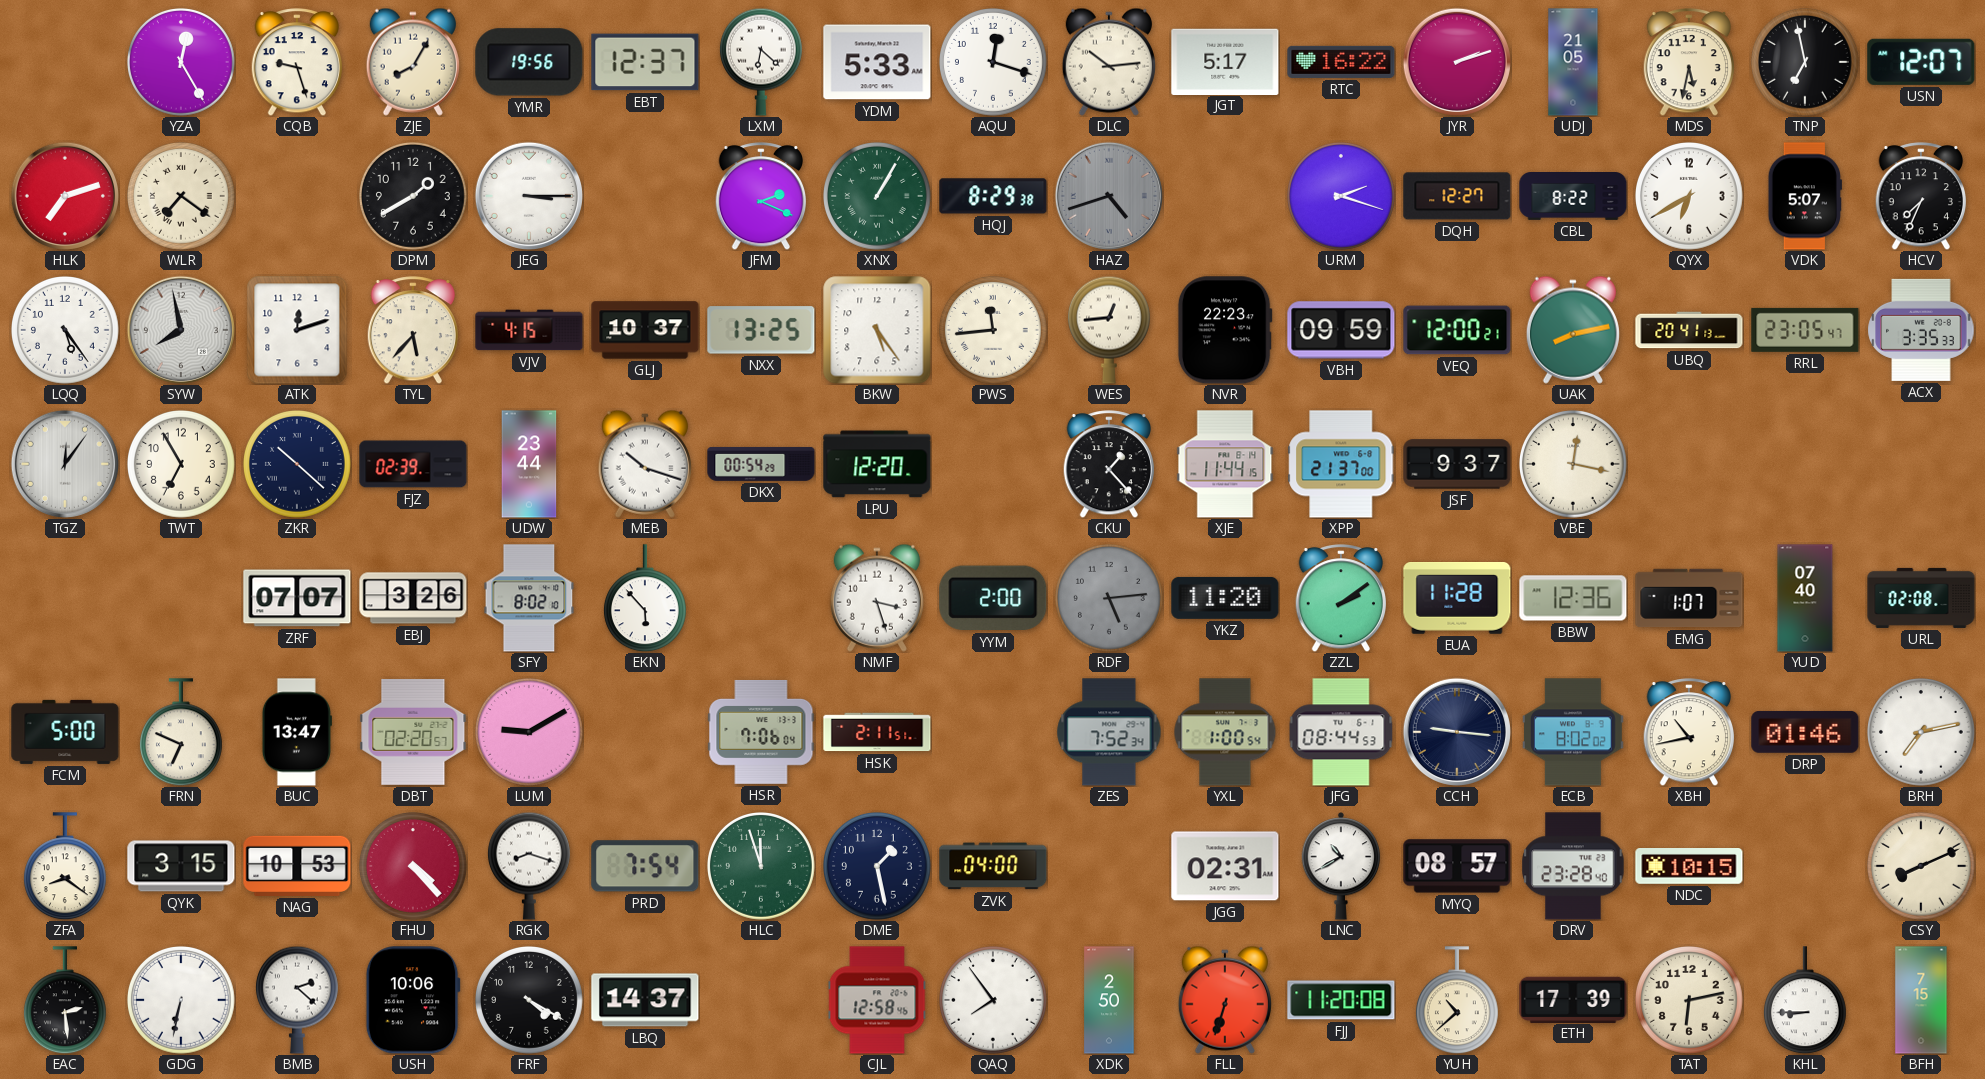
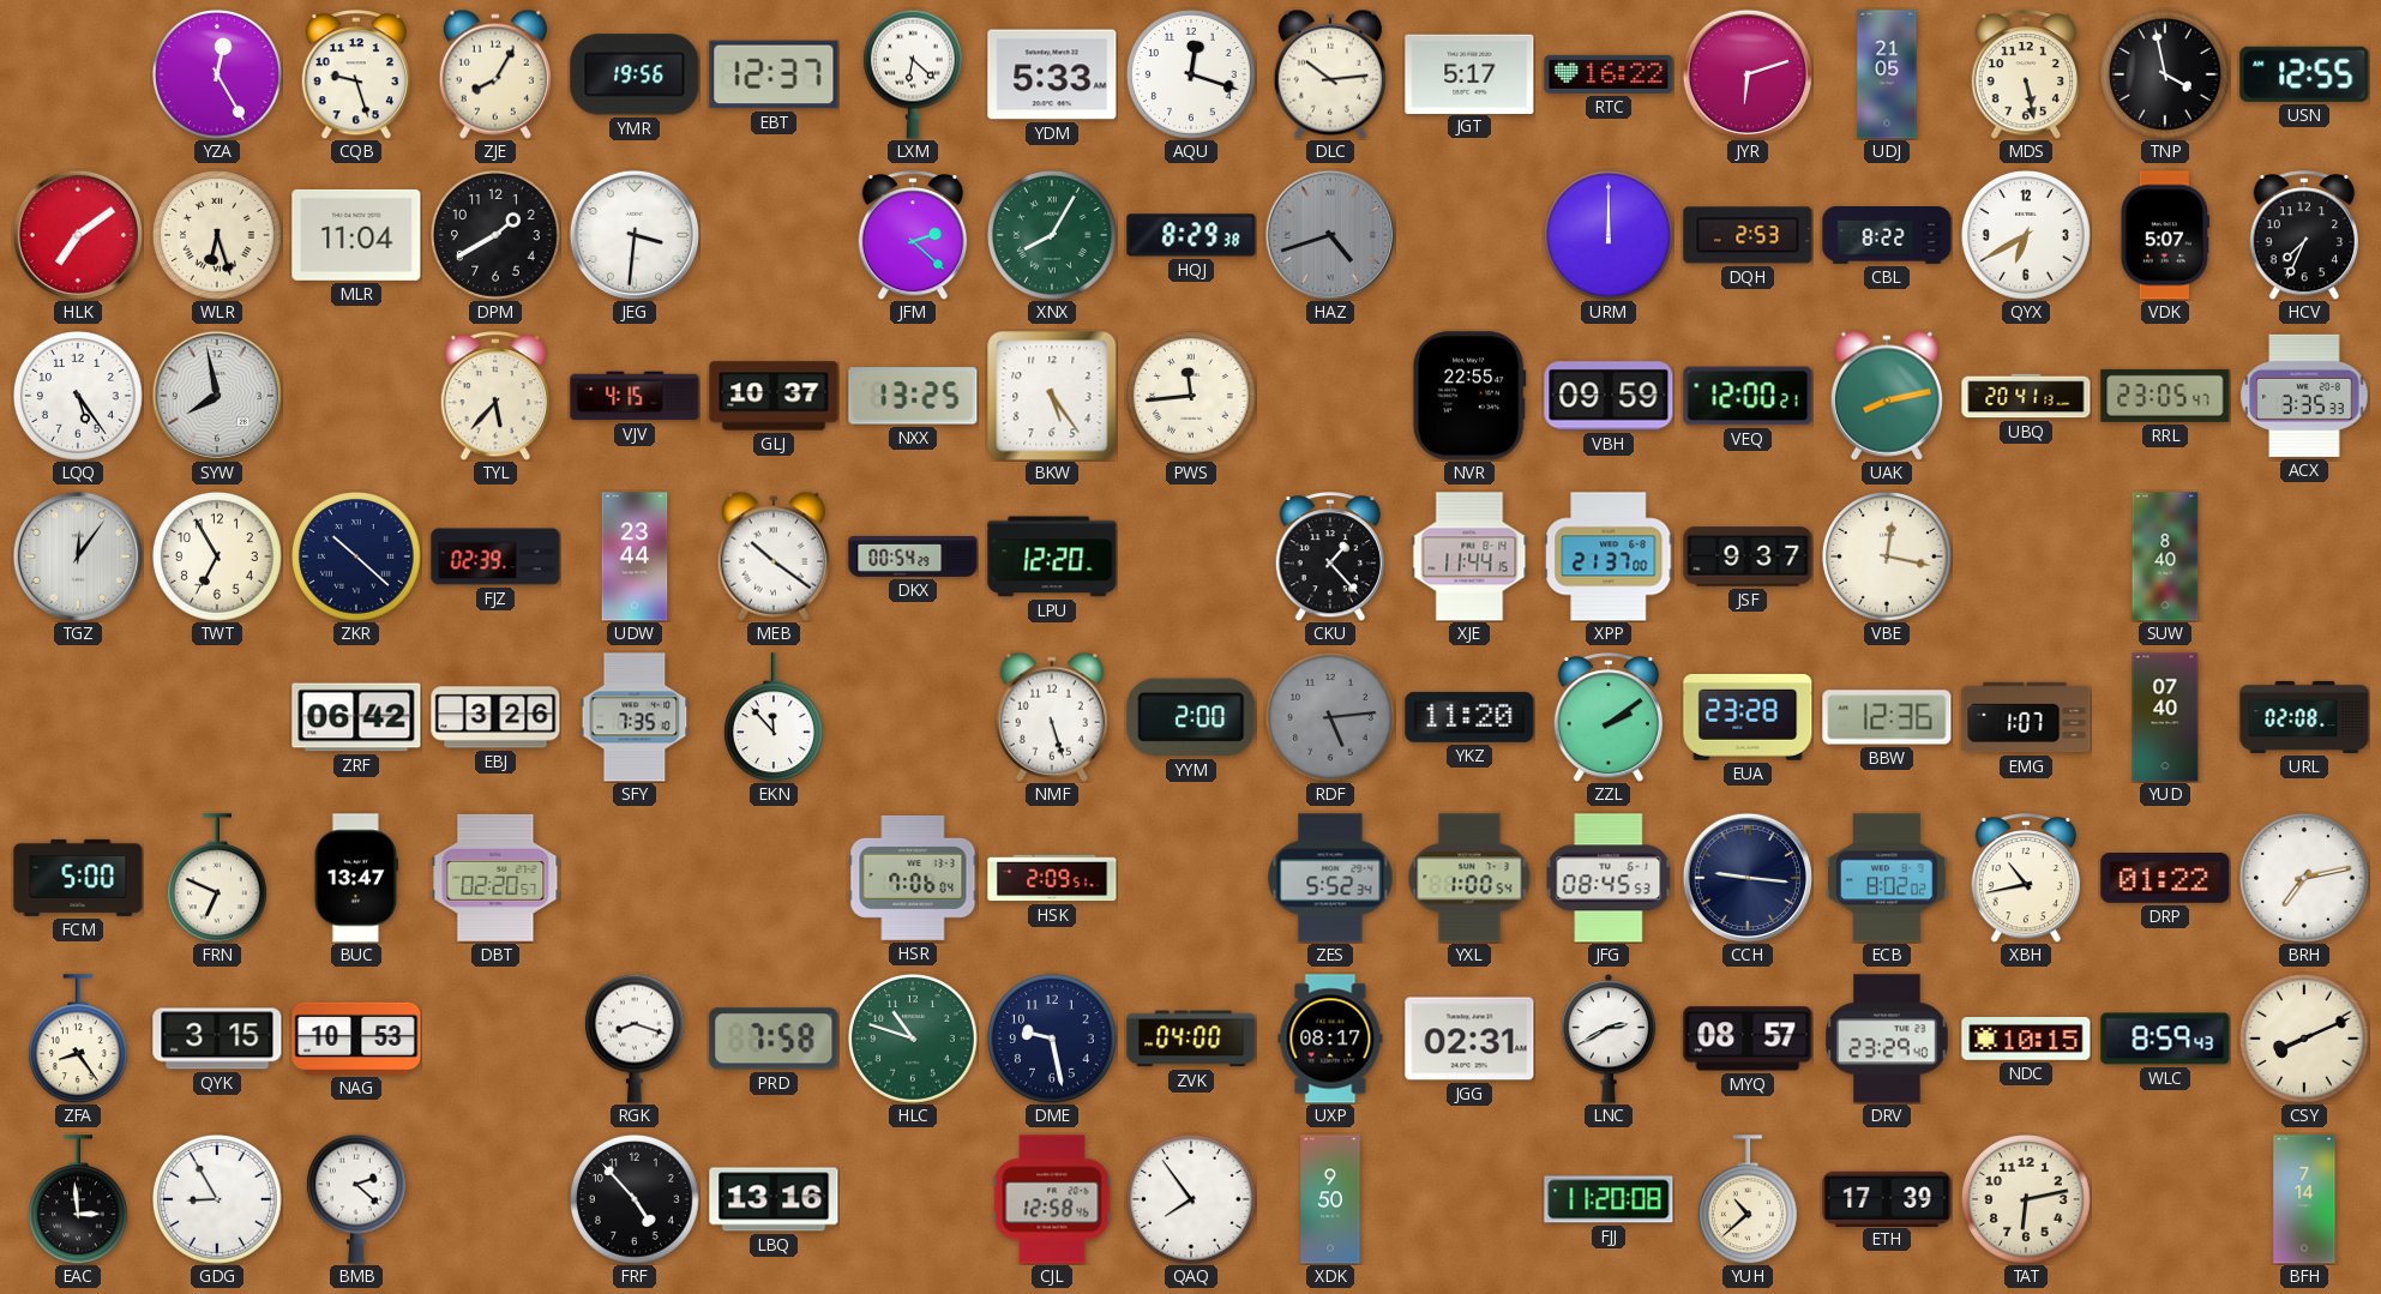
JYR: 2:12 -> 6:12 (1748, 74)
MDS: 5:32 -> 5:28 (2026, 74)
TNP: 6:58 -> 3:58 (2166, 76)
USN: 12:07 -> 12:55 (2304, 74)
HLK: 7:12 -> 7:09 (78, 235)
WLR: 7:21 -> 6:27 (218, 236)
MLR: none -> 11:04 (356, 235)
JEG: 3:15 -> 3:31 (635, 235)
JFM: 2:19 -> 2:22 (913, 235)
XNX: 1:05 -> 8:05 (1053, 236)
URM: 2:18 -> 12:00 (1610, 236)
DQH: 12:27 -> 2:53 (1748, 235)
ATK: 12:12 -> none (297, 330)
WES: 12:44 -> none (1109, 330)
NVR: 22:23 -> 22:55 (1469, 396)
MEB: 10:18 -> 10:21 (774, 556)
SUW: none -> 8:40 (2165, 556)
ZRF: 07:07 -> 06:42 (356, 717)
SFY: 8:02 -> 7:35 (635, 717)
EKN: 5:53 -> 11:53 (774, 717)
NMF: 3:27 -> 5:27 (1052, 717)
EUA: 11:28 -> 23:28 (1748, 718)
LUM: 9:10 -> none (530, 733)
HSK: 2:11 -> 2:09 (1052, 878)
ZES: 7:52 -> 5:52 (1330, 878)
JFG: 08:44 -> 08:45 (1609, 878)
DRP: 01:46 -> 01:22 (2165, 878)
ZFA: 8:21 -> 8:24 (78, 1039)
FHU: 4:23 -> none (414, 867)
PRD: 7:54 -> 7:58 (774, 1039)
HLC: 11:57 -> 10:48 (914, 1040)
DME: 1:28 -> 9:28 (1053, 1040)
UXP: none -> 08:17 (1330, 1039)
LNC: 10:40 -> 2:40 (1609, 1039)
DRV: 23:28 -> 23:29 (1887, 1039)
WLC: none -> 8:59 (2165, 1039)
EAC: 2:29 -> 2:59 (78, 1199)
GDG: 6:32 -> 8:55 (218, 1200)
USH: 10:06 -> none (413, 1000)
FRF: 4:20 -> 4:53 (636, 1200)
LBQ: 14:37 -> 13:16 (774, 1199)
XDK: 2:50 -> 9:50 (1330, 1199)
FLL: 6:33 -> none (1225, 1000)
KHL: 8:45 -> none (1805, 1000)
BFH: 7:15 -> 7:14 (2304, 1199)
